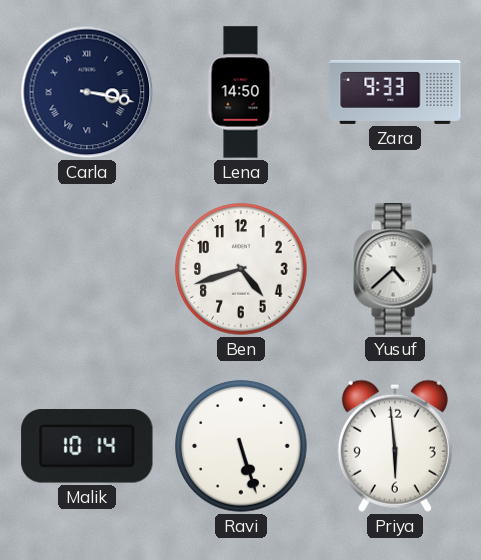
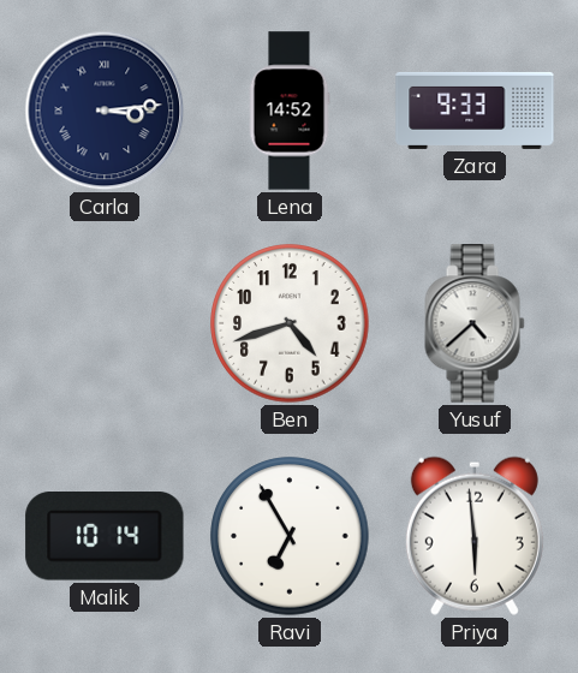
Carla: 3:17 -> 3:14 (105, 111)
Lena: 14:50 -> 14:52 (290, 111)
Ravi: 5:27 -> 6:55 (290, 536)
